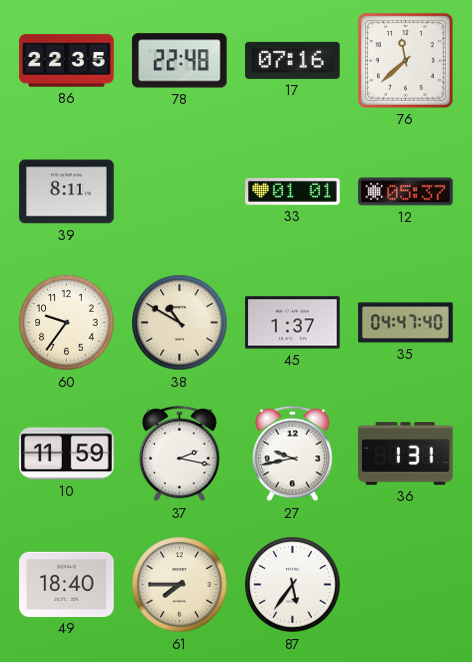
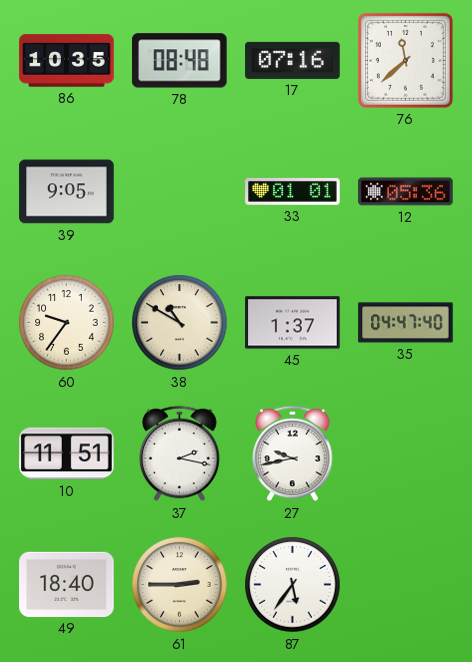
86: 22:35 -> 10:35 (67, 61)
78: 22:48 -> 08:48 (180, 61)
39: 8:11 -> 9:05 (67, 192)
12: 05:37 -> 05:36 (406, 192)
10: 11:59 -> 11:51 (67, 454)
36: 1:31 -> none (406, 454)
61: 7:45 -> 2:45 (180, 585)
